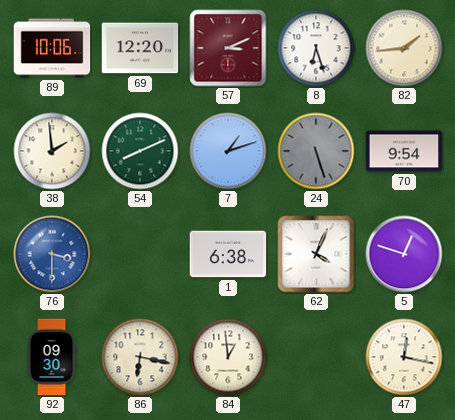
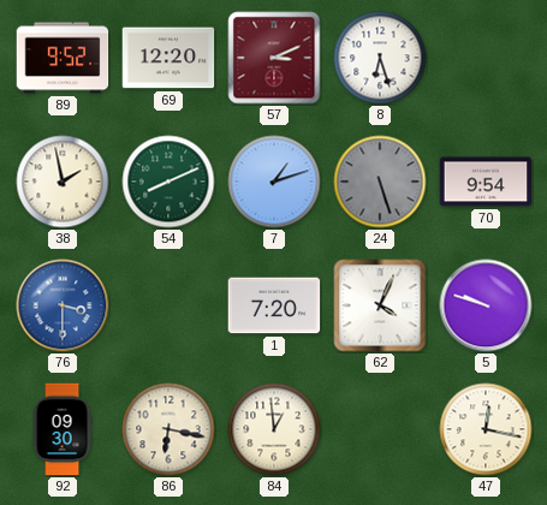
89: 10:06 -> 9:52 (63, 58)
82: 1:44 -> none (404, 48)
38: 1:59 -> 1:58 (63, 182)
1: 6:38 -> 7:20 (274, 305)
5: 12:48 -> 9:48 (486, 305)
